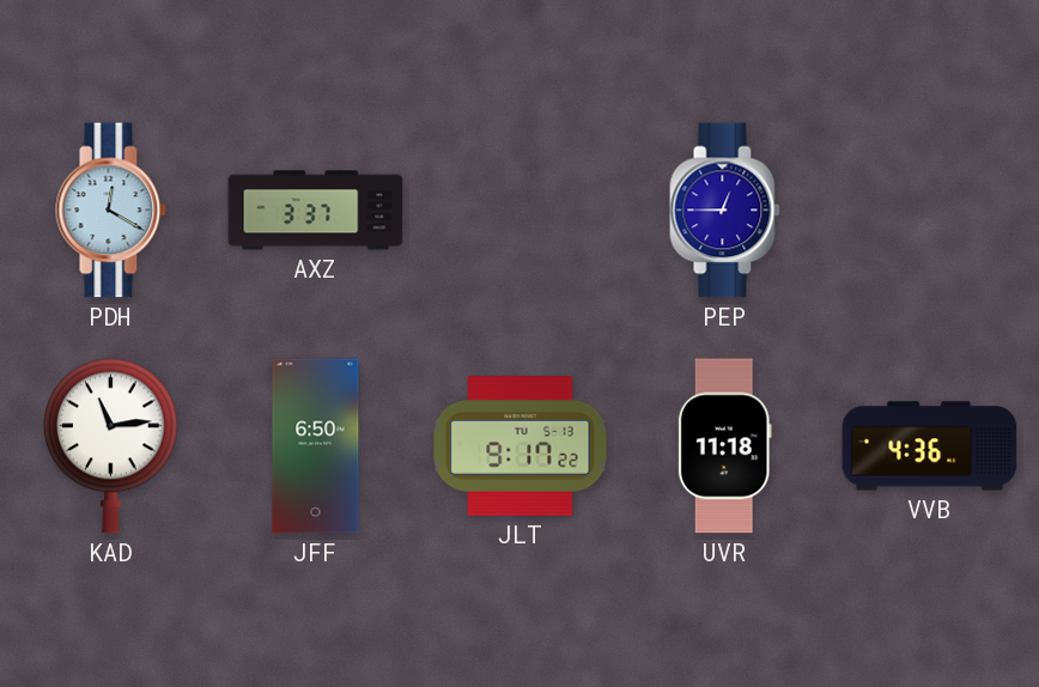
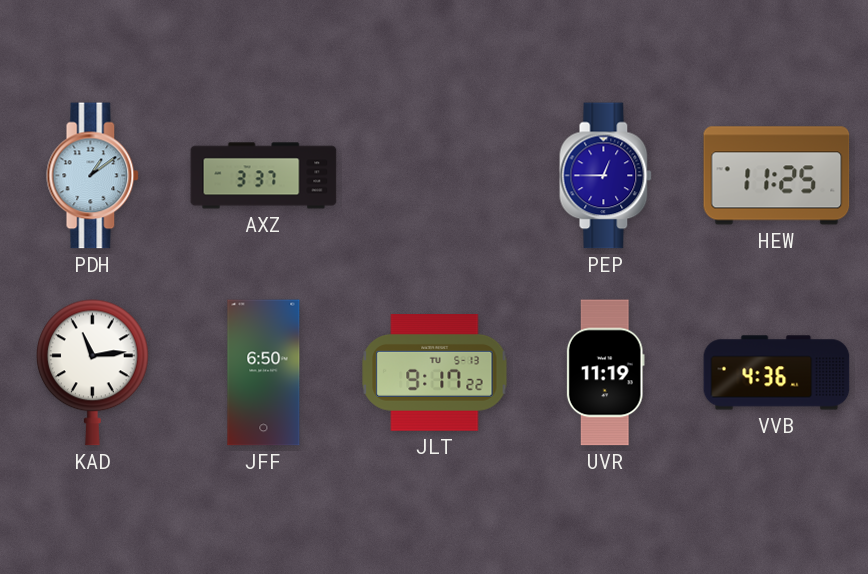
PDH: 12:20 -> 1:09 (93, 176)
HEW: none -> 11:25 (777, 176)
UVR: 11:18 -> 11:19 (605, 373)
